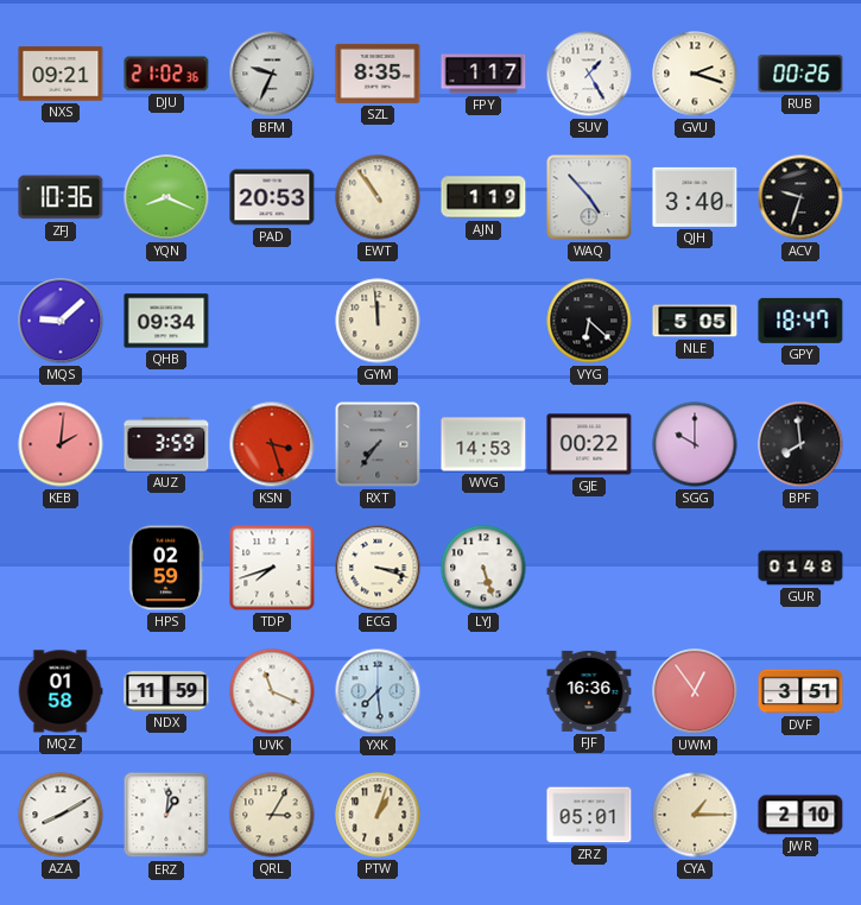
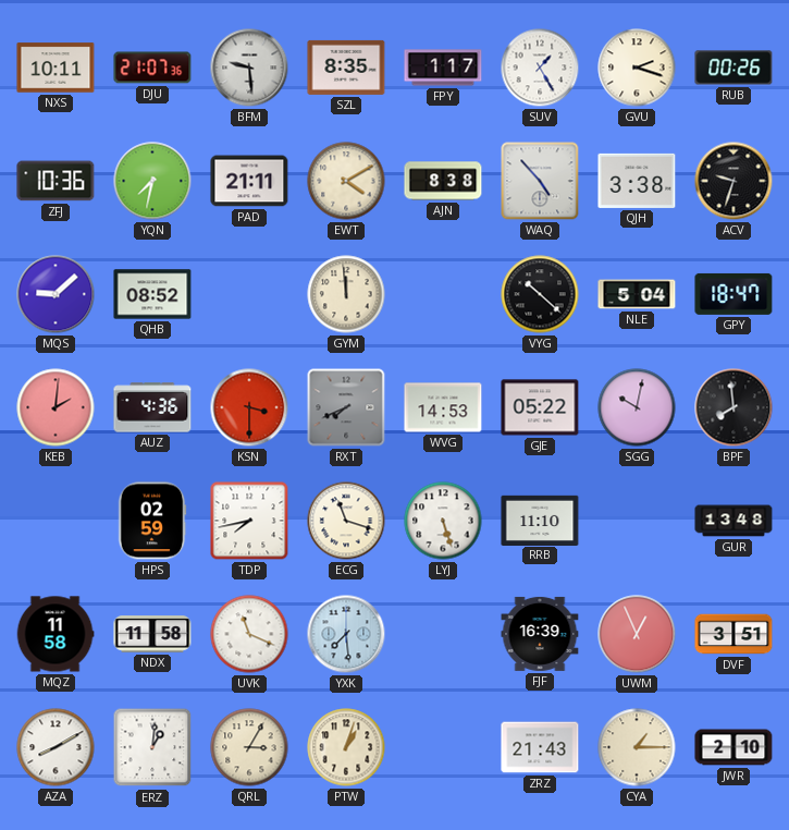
NXS: 09:21 -> 10:11 (56, 68)
DJU: 21:02 -> 21:07 (152, 68)
BFM: 9:34 -> 9:29 (249, 68)
YQN: 8:19 -> 7:32 (152, 181)
PAD: 20:53 -> 21:11 (249, 181)
EWT: 10:54 -> 4:10 (346, 181)
AJN: 1:19 -> 8:38 (443, 181)
QJH: 3:40 -> 3:38 (637, 181)
QHB: 09:34 -> 08:52 (152, 294)
VYG: 6:22 -> 10:22 (540, 294)
NLE: 5:05 -> 5:04 (637, 294)
AUZ: 3:59 -> 4:36 (152, 407)
KSN: 3:27 -> 3:30 (249, 407)
RXT: 7:36 -> 7:41 (346, 407)
GJE: 00:22 -> 05:22 (540, 407)
SGG: 10:00 -> 10:02 (637, 407)
TDP: 7:42 -> 7:43 (249, 521)
ECG: 3:18 -> 11:18 (346, 521)
RRB: none -> 11:10 (540, 520)
GUR: 01:48 -> 13:48 (733, 521)
MQZ: 01:58 -> 11:58 (56, 634)
NDX: 11:59 -> 11:58 (152, 634)
FJF: 16:36 -> 16:39 (540, 634)
UWM: 12:54 -> 12:56 (637, 634)
ZRZ: 05:01 -> 21:43 (540, 747)
